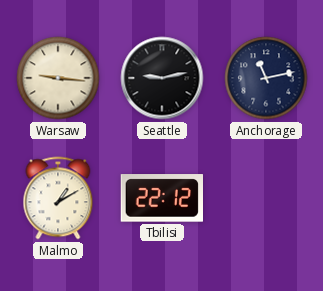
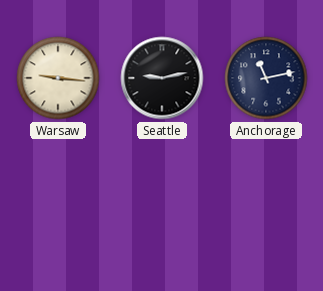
Malmo: 1:10 -> none (58, 198)
Tbilisi: 22:12 -> none (161, 198)
